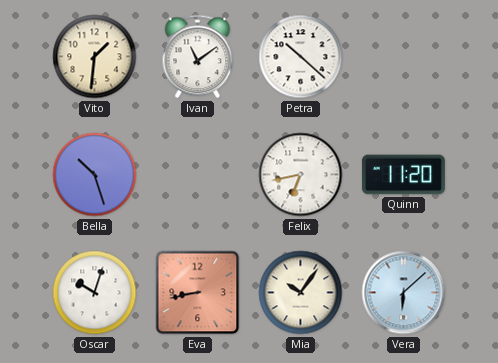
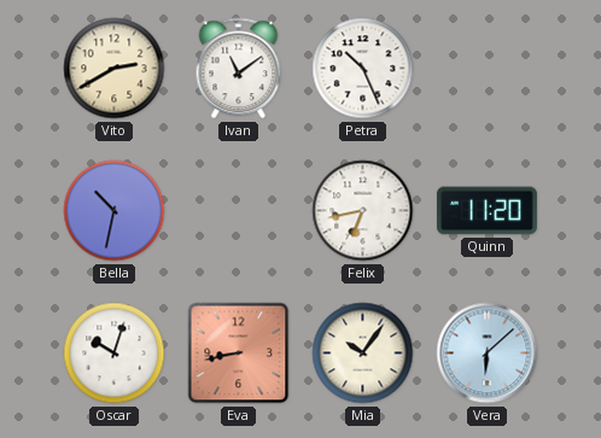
Vito: 1:31 -> 2:40 (115, 69)
Petra: 10:22 -> 10:26 (363, 69)
Bella: 10:27 -> 10:32 (115, 211)
